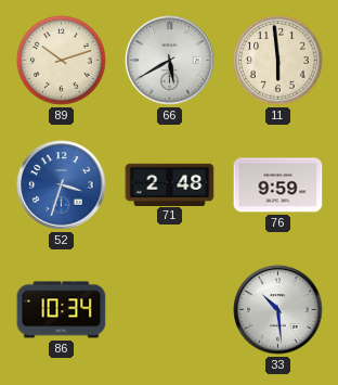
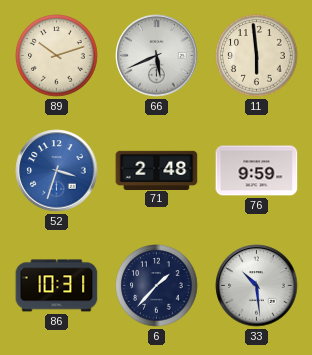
66: 5:40 -> 5:41 (157, 56)
86: 10:34 -> 10:31 (57, 286)
6: none -> 1:37 (157, 286)
